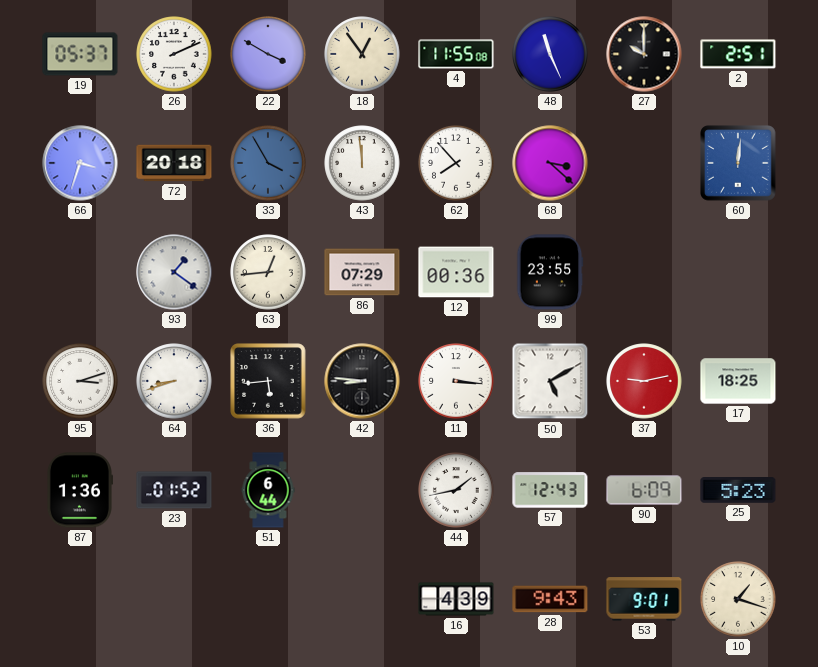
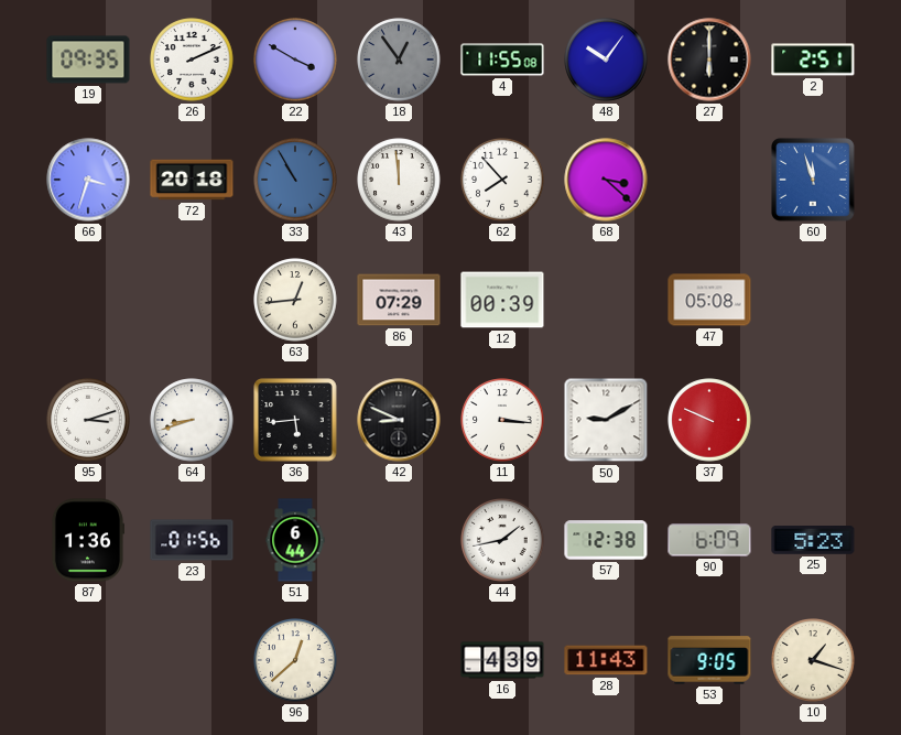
19: 05:37 -> 09:35 (88, 60)
18 dial: cream -> grey (399, 60)
48: 11:26 -> 10:06 (606, 60)
27: 10:00 -> 6:00 (709, 60)
33: 3:55 -> 10:55 (295, 180)
60: 12:01 -> 11:57 (814, 181)
93: 1:21 -> none (174, 272)
12: 00:36 -> 00:39 (502, 300)
99: 23:55 -> none (550, 272)
47: none -> 05:08 (709, 300)
42: 8:46 -> 8:49 (399, 420)
50: 5:10 -> 9:10 (606, 420)
37: 9:13 -> 9:49 (709, 420)
17: 18:25 -> none (738, 381)
23: 01:52 -> 01:56 (192, 540)
57: 12:43 -> 12:38 (606, 540)
96: none -> 12:38 (295, 660)
28: 9:43 -> 11:43 (606, 660)
53: 9:01 -> 9:05 (709, 660)
